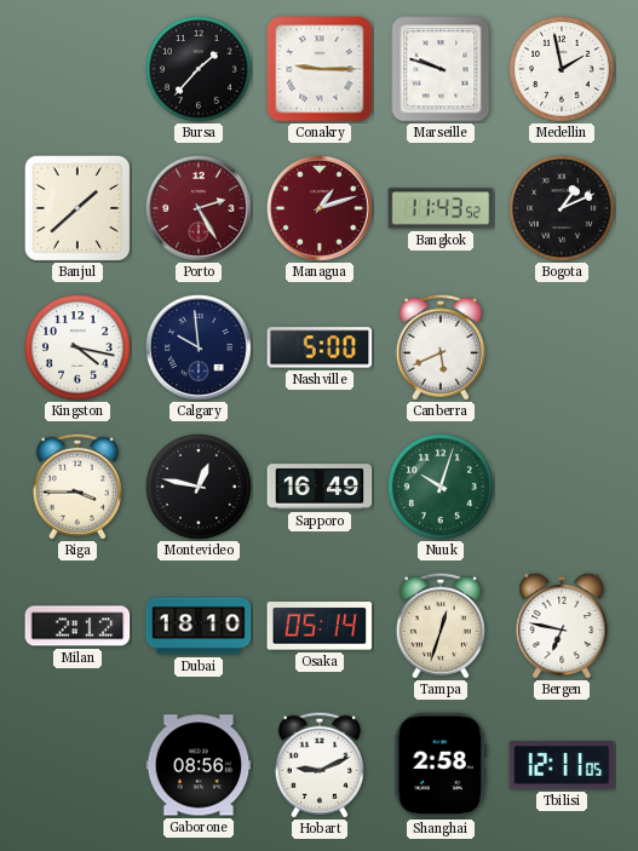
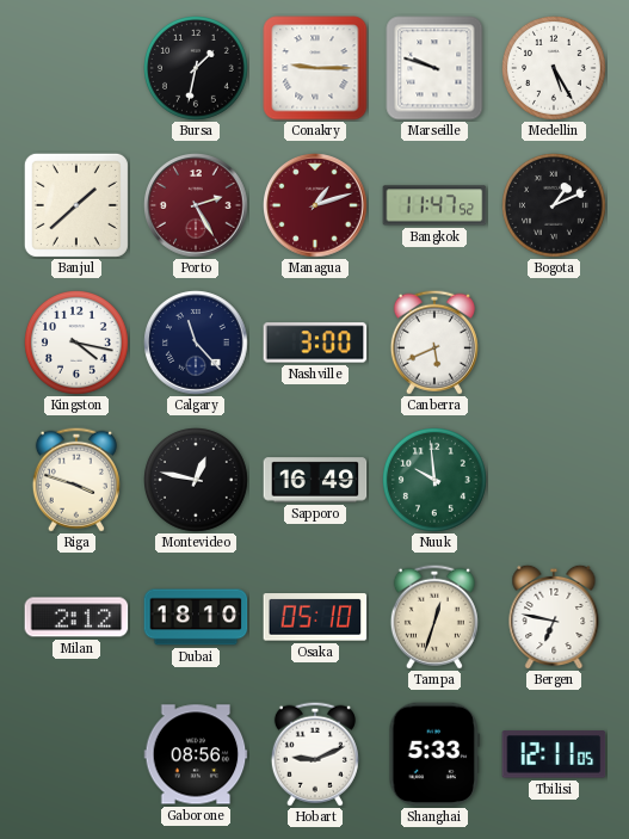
Bursa: 1:37 -> 1:32 (197, 69)
Medellin: 1:58 -> 5:25 (555, 69)
Bangkok: 11:43 -> 11:47 (434, 205)
Calgary: 9:59 -> 11:23 (197, 344)
Nashville: 5:00 -> 3:00 (315, 343)
Riga: 3:45 -> 3:48 (76, 480)
Nuuk: 10:03 -> 9:59 (436, 481)
Osaka: 05:14 -> 05:10 (315, 617)
Shanghai: 2:58 -> 5:33 (434, 754)
